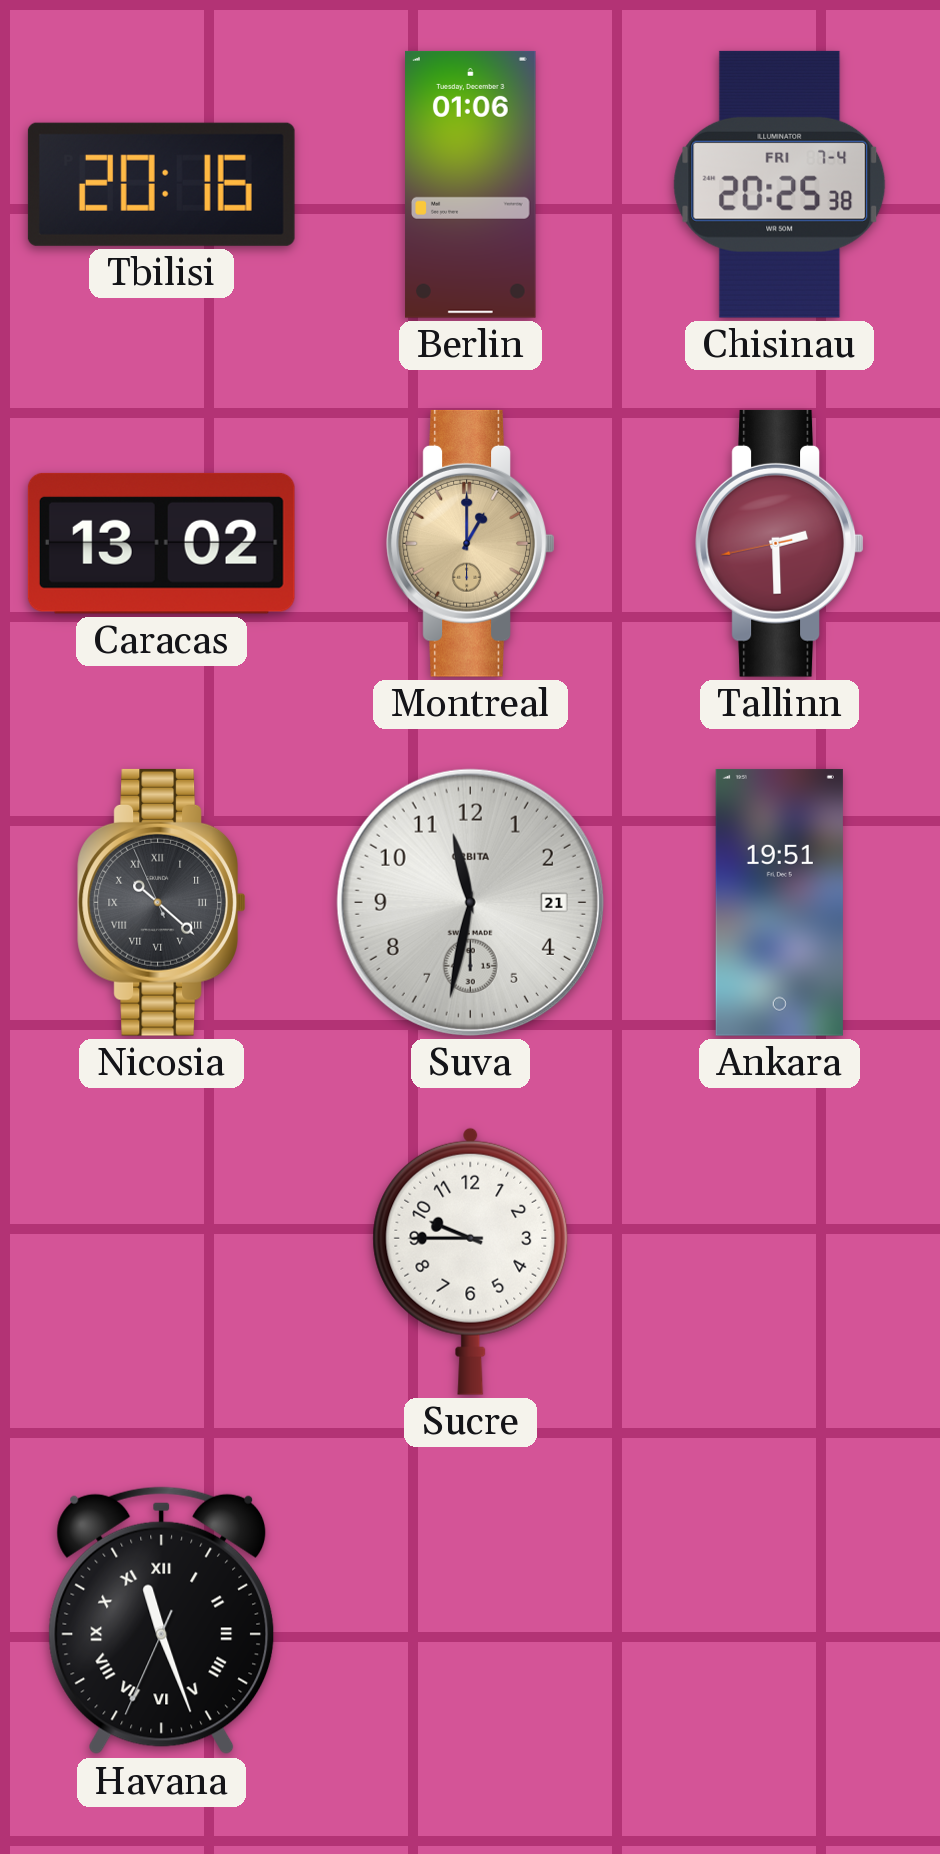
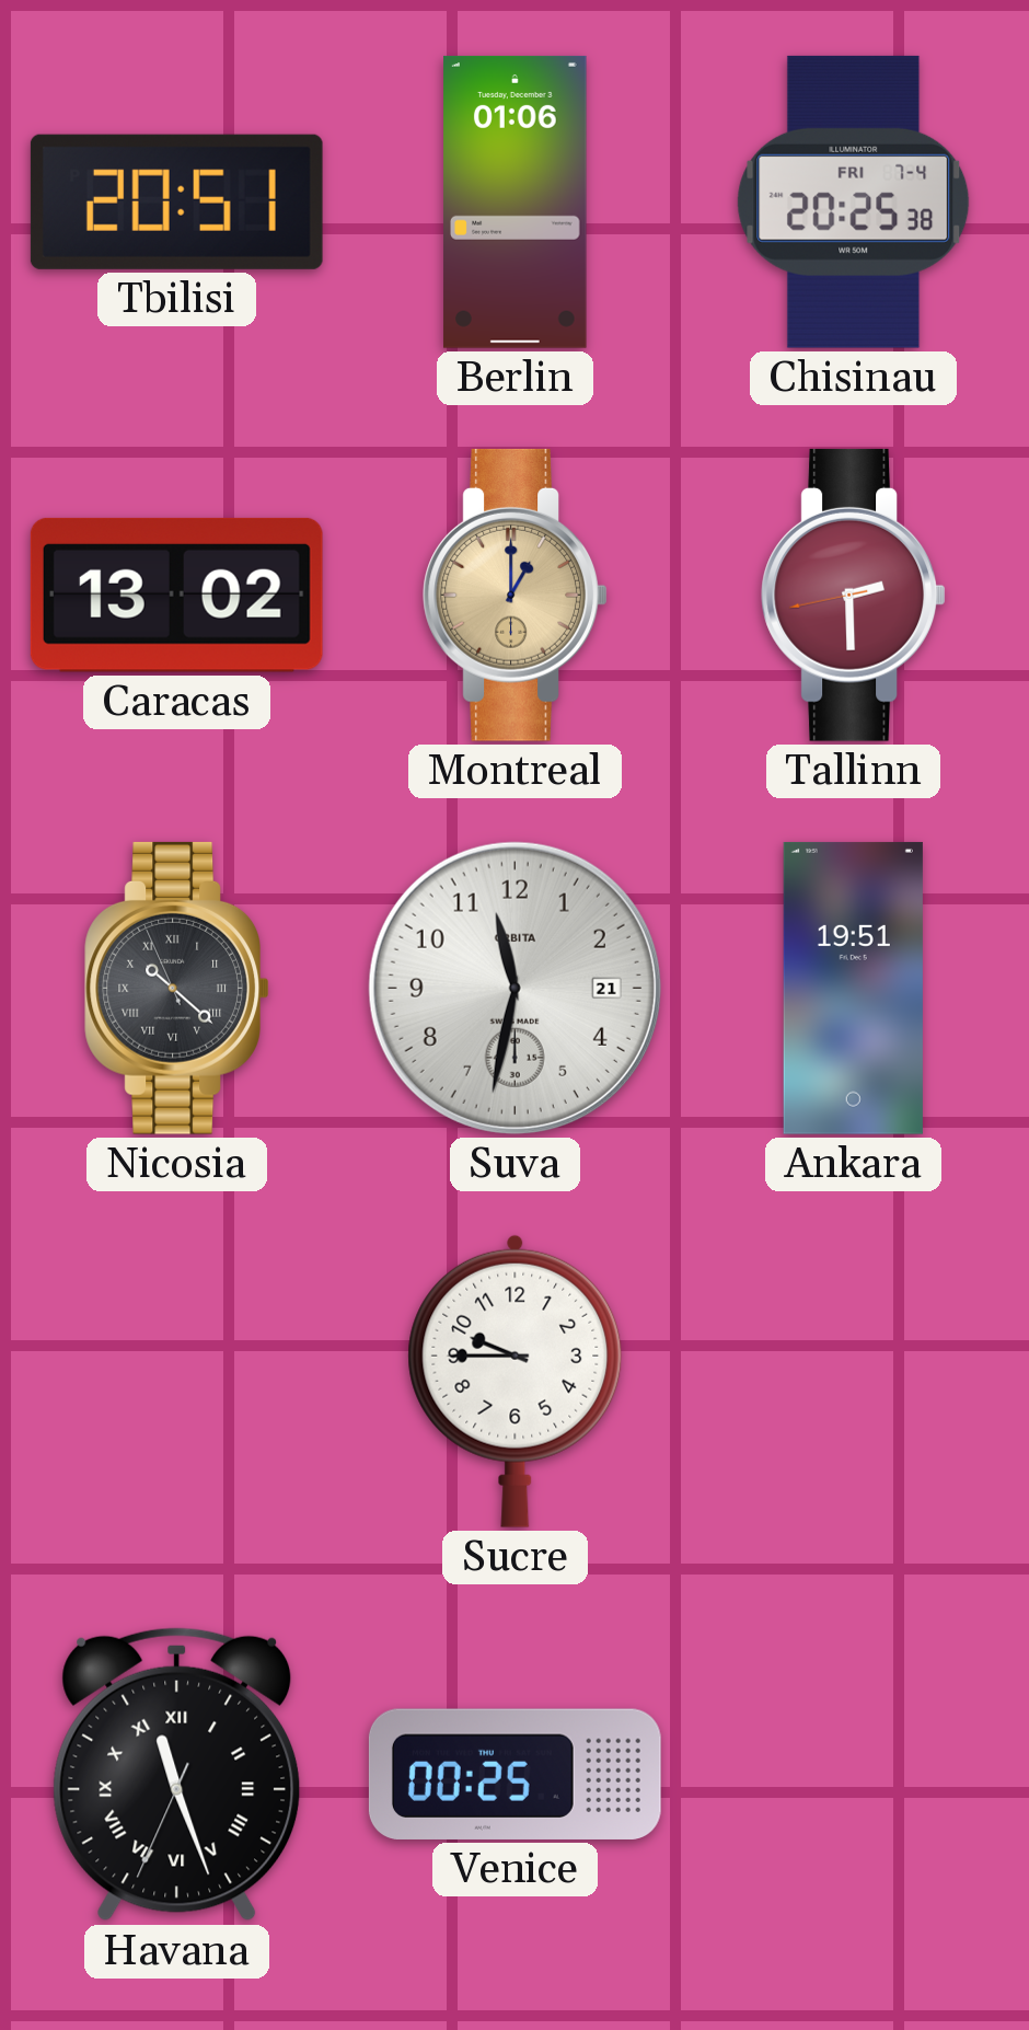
Tbilisi: 20:16 -> 20:51 (176, 201)
Venice: none -> 00:25 (514, 1774)
